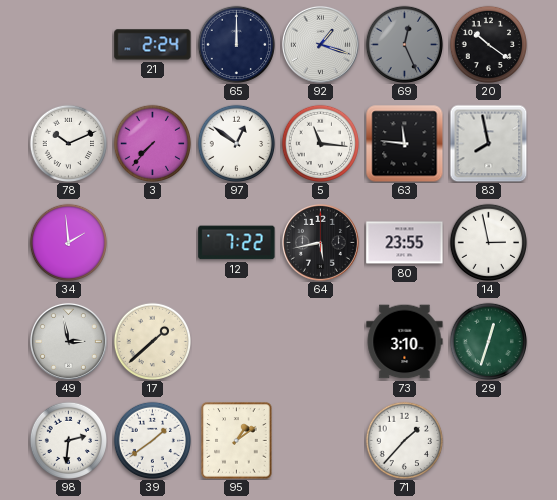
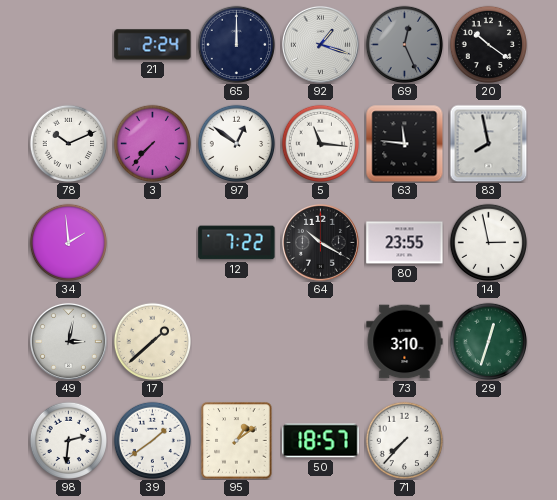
64: 5:43 -> 10:20 (320, 242)
49: 2:58 -> 3:02 (68, 341)
50: none -> 18:57 (321, 441)
71: 1:37 -> 7:37 (404, 440)
